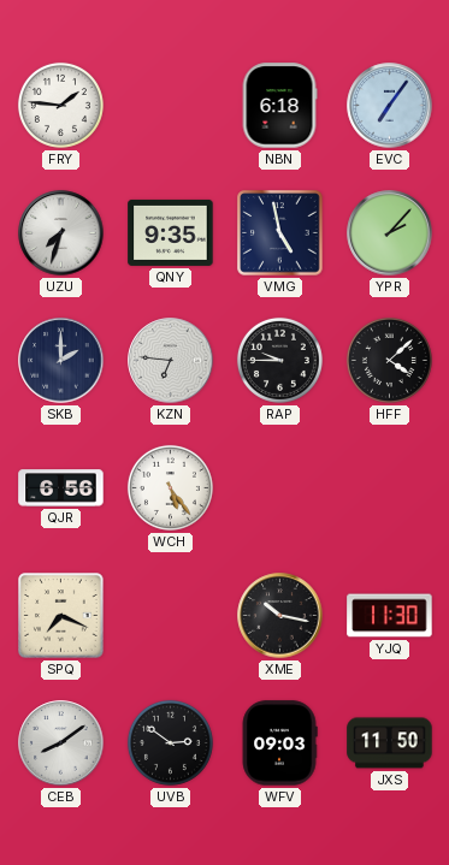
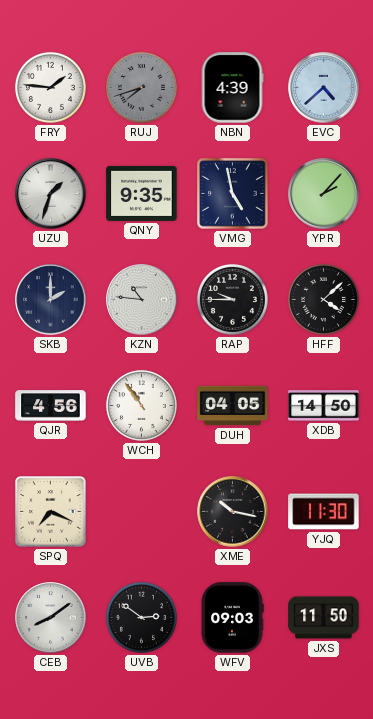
RUJ: none -> 7:42 (141, 87)
NBN: 6:18 -> 4:39 (232, 88)
EVC: 7:06 -> 4:38 (324, 88)
UZU: 7:33 -> 1:33 (51, 194)
KZN: 6:46 -> 10:46 (142, 300)
QJR: 6:56 -> 4:56 (51, 406)
WCH: 5:24 -> 10:54 (141, 405)
DUH: none -> 04:05 (233, 406)
XDB: none -> 14:50 (324, 406)
